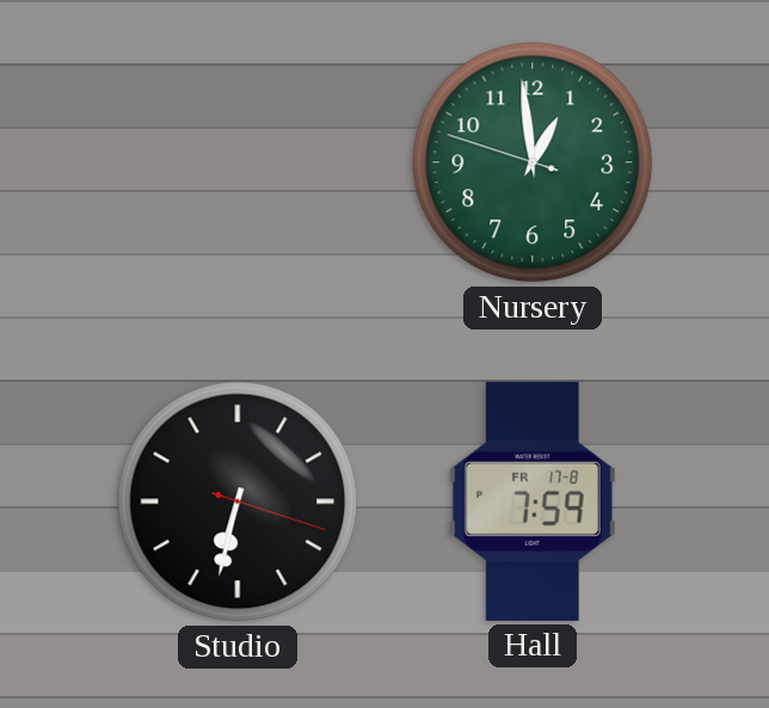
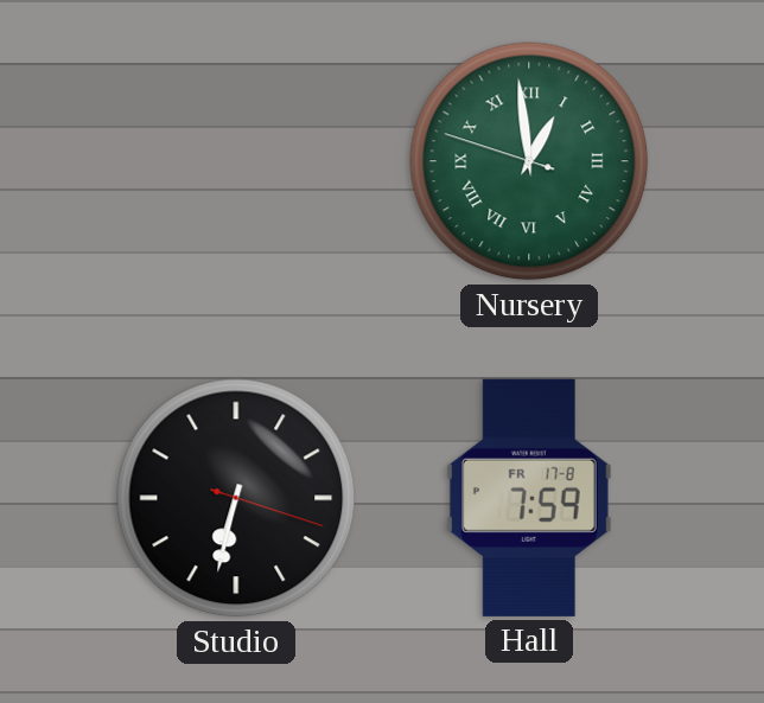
Nursery numerals: Arabic -> Roman (529, 161)
